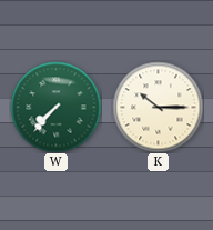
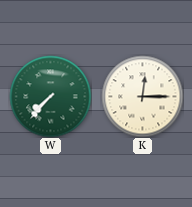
K: 10:15 -> 12:15 (142, 96)
